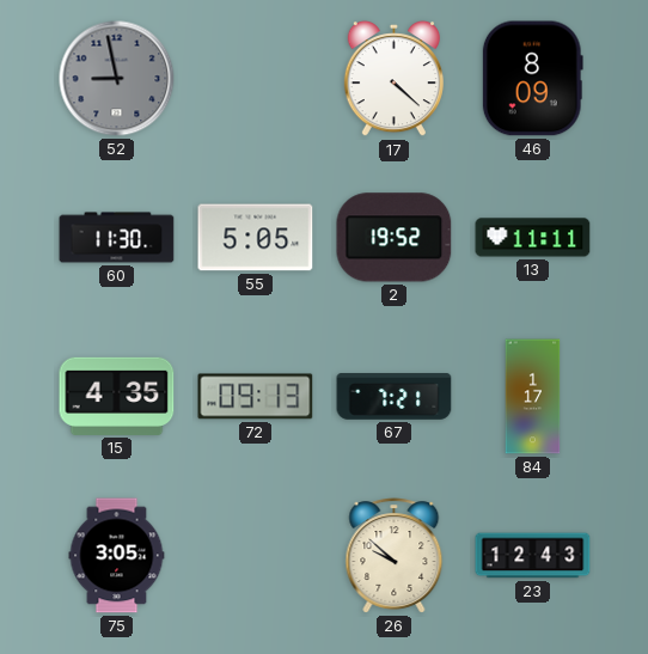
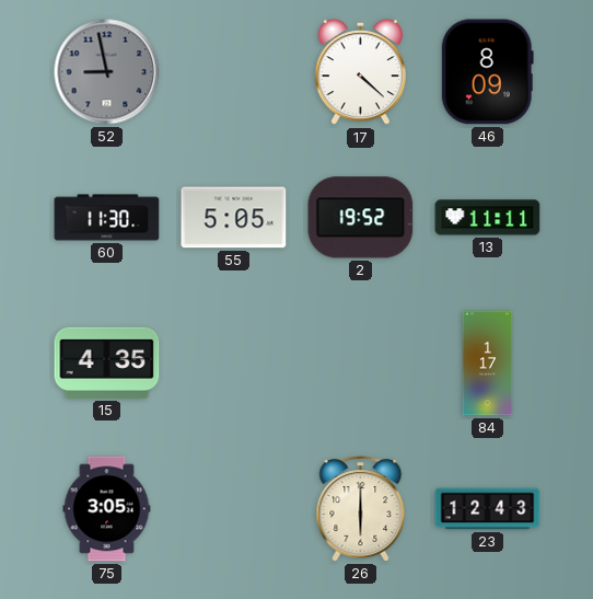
72: 09:13 -> none (256, 397)
67: 7:21 -> none (395, 397)
26: 9:52 -> 6:00 (361, 509)
